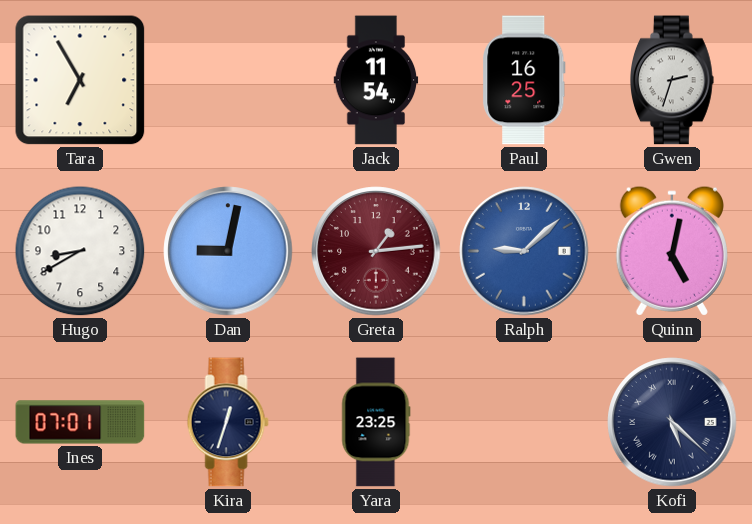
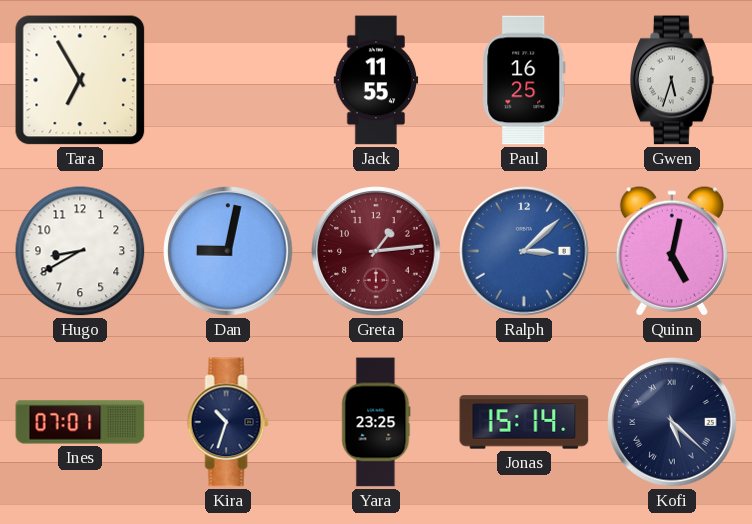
Jack: 11:54 -> 11:55 (376, 80)
Gwen: 2:33 -> 5:33 (673, 80)
Ralph: 9:08 -> 3:08 (524, 251)
Kira: 12:33 -> 10:33 (228, 422)
Jonas: none -> 15:14 (524, 422)
